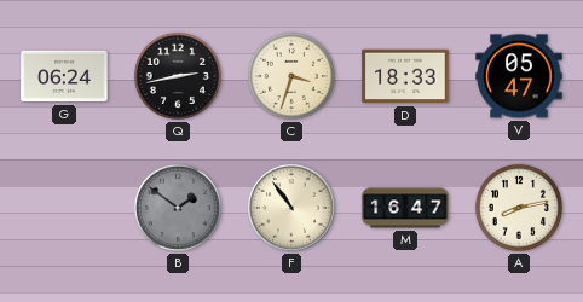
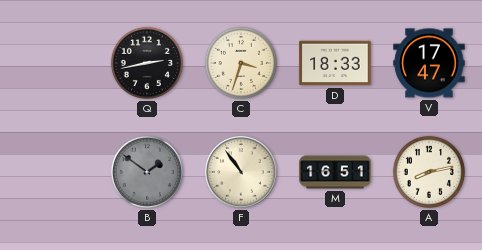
G: 06:24 -> none (64, 76)
V: 05:47 -> 17:47 (429, 63)
M: 16:47 -> 16:51 (335, 172)
